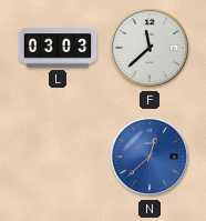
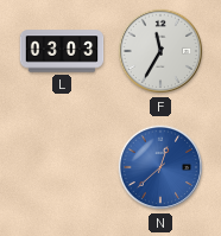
F: 11:38 -> 11:35 (160, 51)
